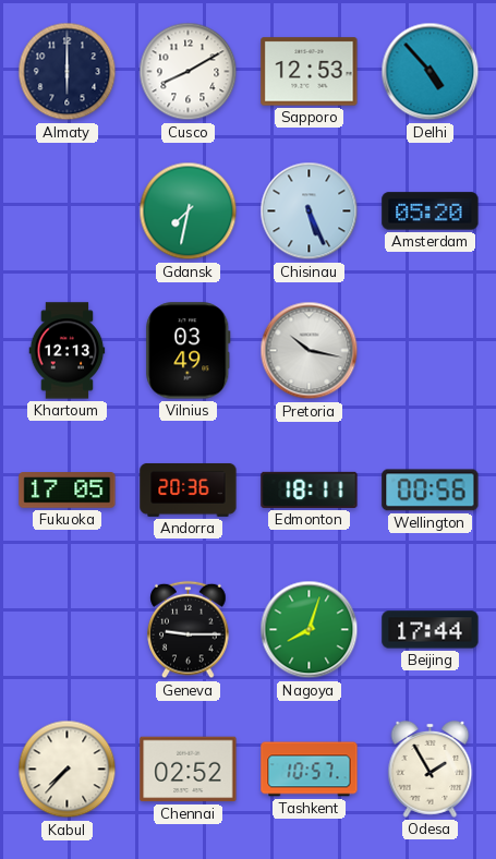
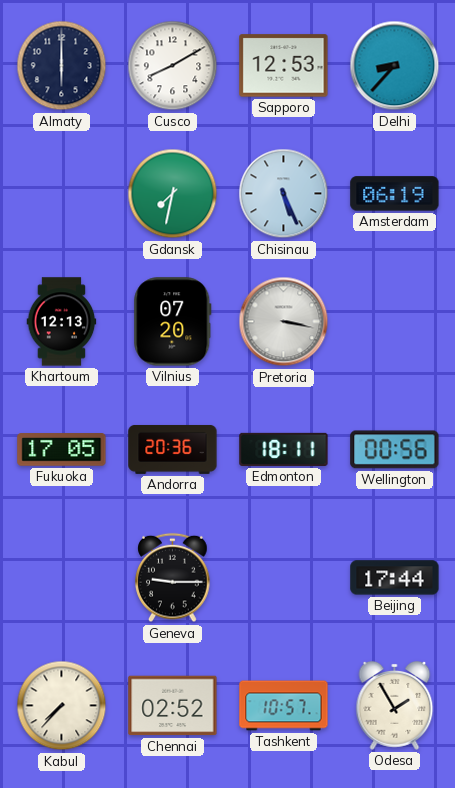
Delhi: 4:53 -> 8:37 (395, 66)
Amsterdam: 05:20 -> 06:19 (395, 194)
Vilnius: 03:49 -> 07:20 (173, 322)
Pretoria: 10:17 -> 3:17 (284, 322)
Nagoya: 8:03 -> none (310, 630)
